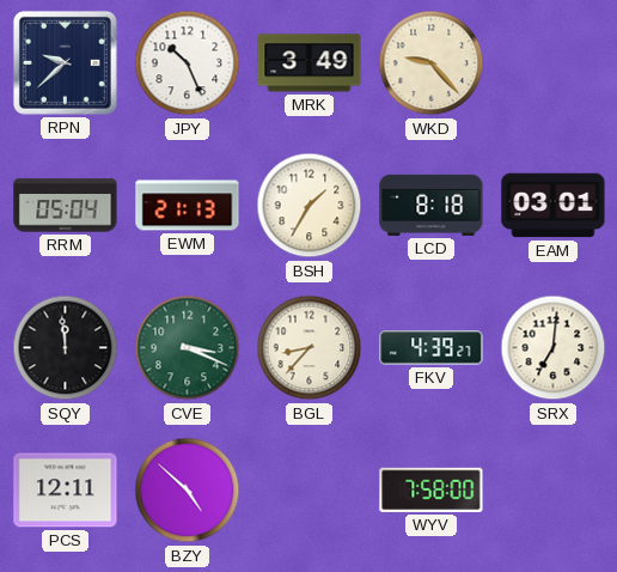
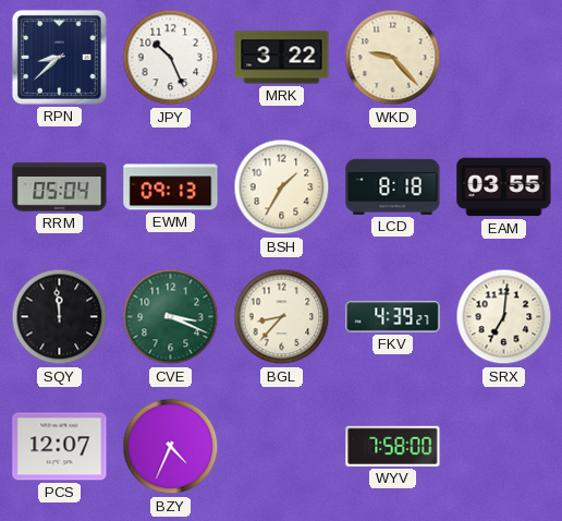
RPN: 9:38 -> 8:38 (59, 57)
MRK: 3:49 -> 3:22 (282, 58)
EWM: 21:13 -> 09:13 (171, 187)
EAM: 03:01 -> 03:55 (504, 187)
PCS: 12:11 -> 12:07 (60, 447)
BZY: 4:52 -> 4:34 (171, 447)
